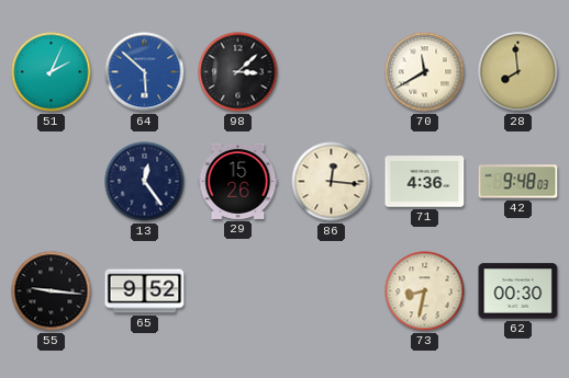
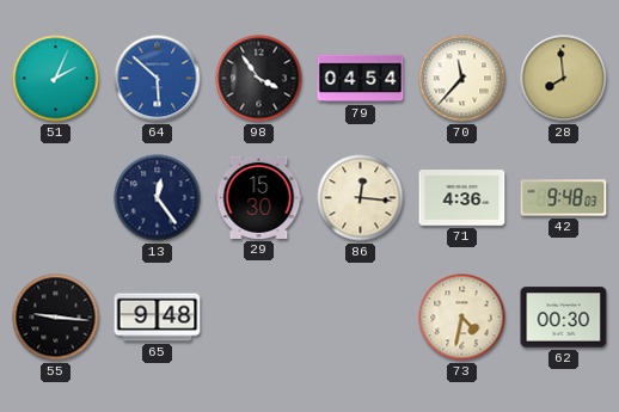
98: 3:08 -> 3:54 (259, 79)
79: none -> 04:54 (361, 79)
70: 11:40 -> 11:37 (462, 79)
29: 15:26 -> 15:30 (259, 197)
65: 9:52 -> 9:48 (158, 318)
73: 8:32 -> 4:32 (462, 318)
